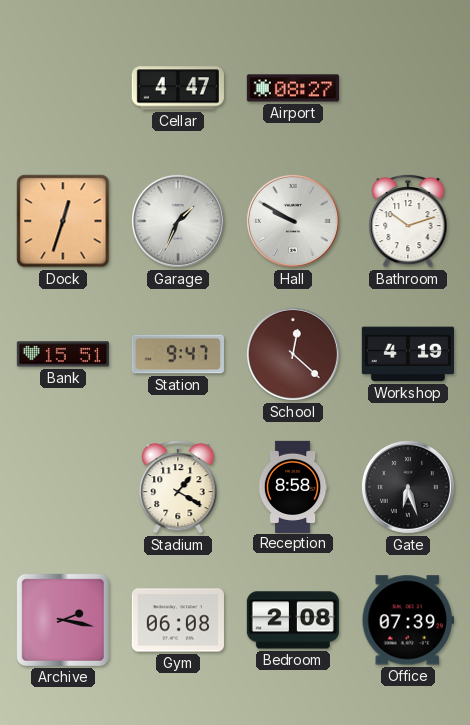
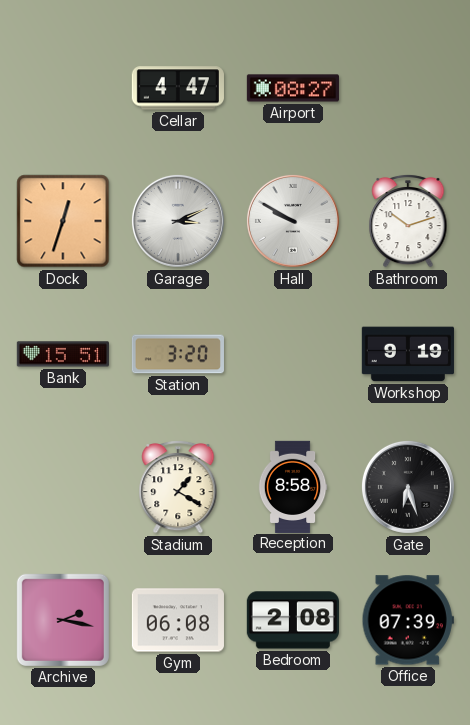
Garage: 1:34 -> 3:11 (178, 221)
Station: 9:47 -> 3:20 (178, 354)
School: 12:22 -> none (293, 354)
Workshop: 4:19 -> 9:19 (408, 354)
